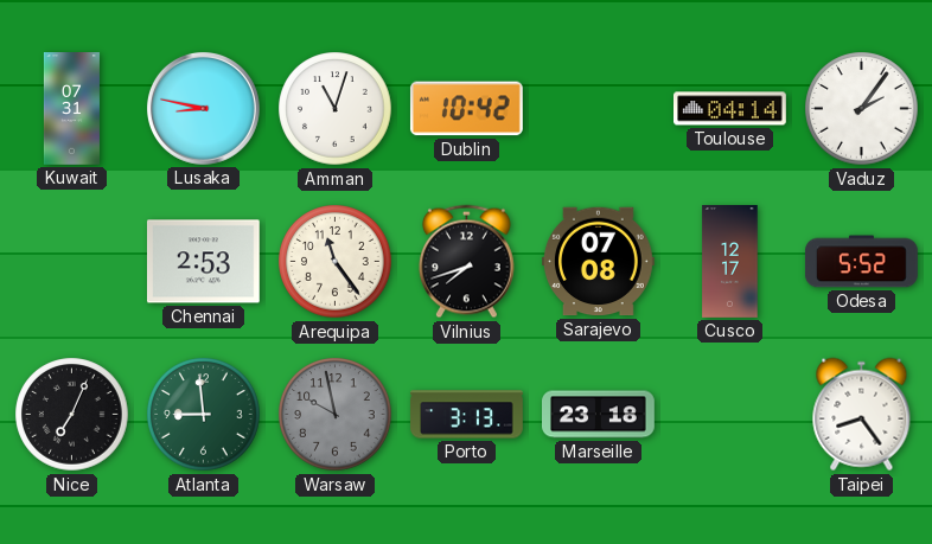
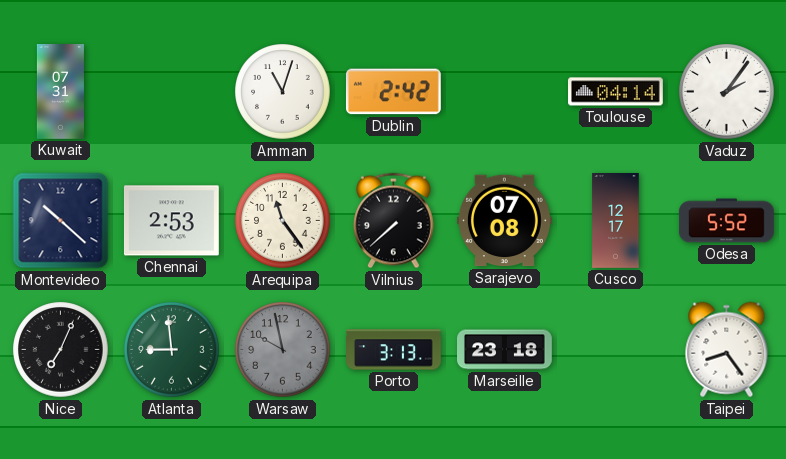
Lusaka: 8:47 -> none (203, 108)
Dublin: 10:42 -> 2:42 (393, 92)
Montevideo: none -> 10:22 (61, 221)
Vilnius: 7:42 -> 7:38 (393, 221)
